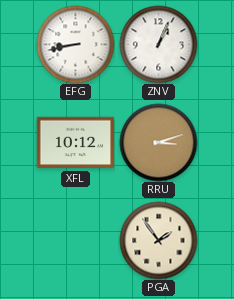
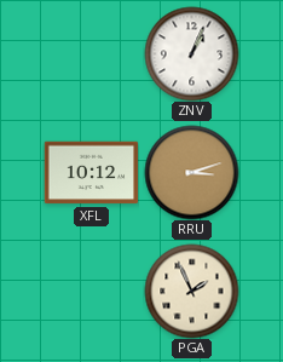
EFG: 8:43 -> none (75, 44)
PGA: 1:54 -> 1:56 (191, 291)
